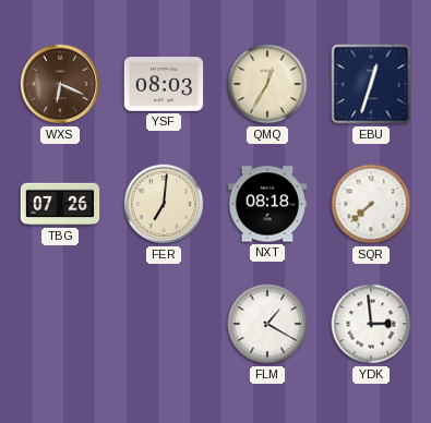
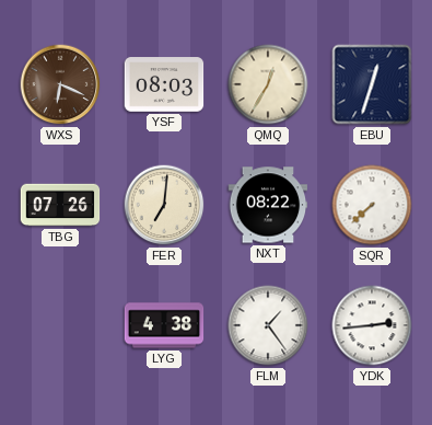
NXT: 08:18 -> 08:22 (268, 205)
LYG: none -> 4:38 (164, 325)
FLM: 1:20 -> 1:24 (268, 325)
YDK: 2:59 -> 2:44 (372, 325)
